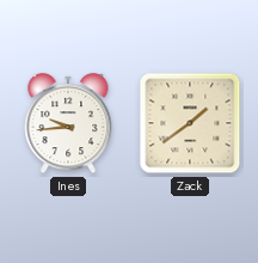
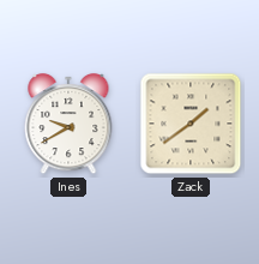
Ines: 9:44 -> 9:40 (68, 124)
